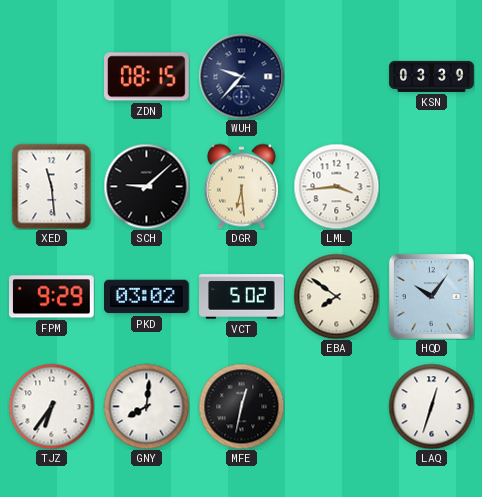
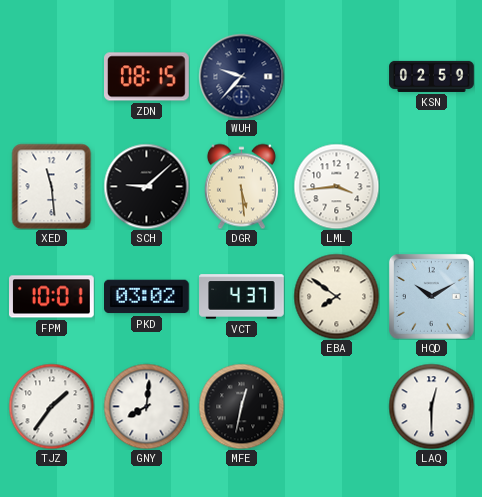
KSN: 03:39 -> 02:59 (432, 76)
DGR: 6:29 -> 5:29 (241, 186)
FPM: 9:29 -> 10:01 (52, 297)
VCT: 5:02 -> 4:37 (242, 297)
HQD: 10:06 -> 10:10 (431, 296)
TJZ: 6:36 -> 1:36 (51, 406)
LAQ: 12:33 -> 12:30 (431, 406)
